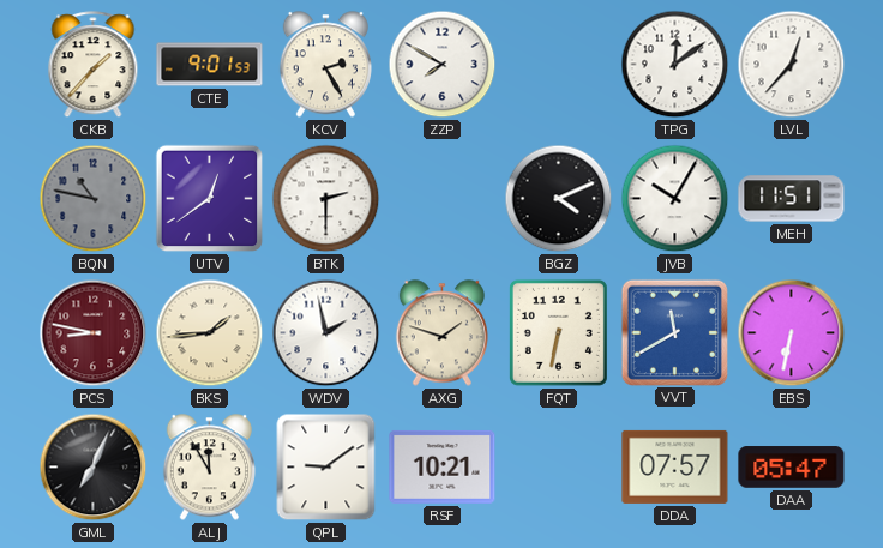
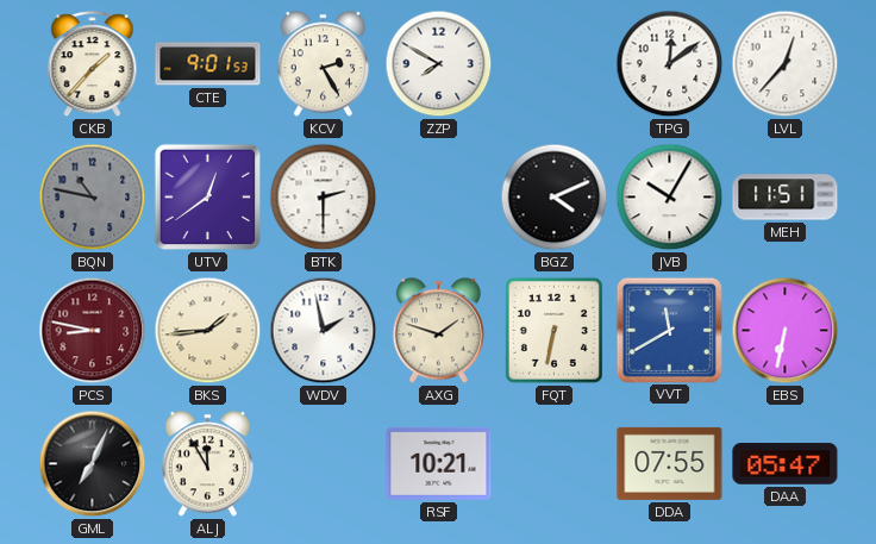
QPL: 9:09 -> none (326, 468)
DDA: 07:57 -> 07:55 (670, 463)
